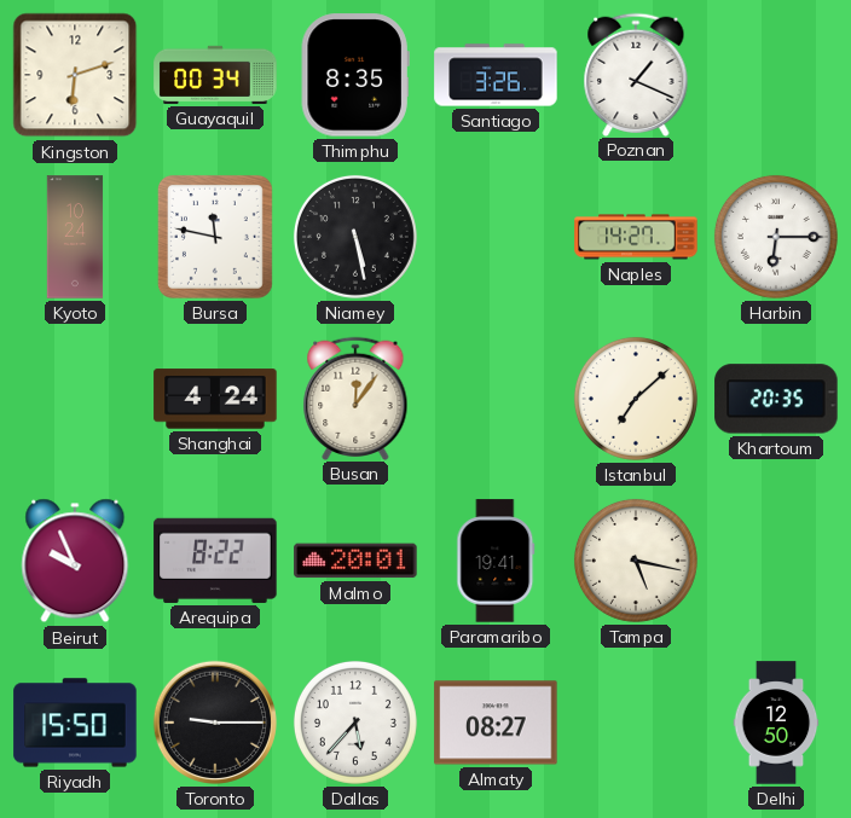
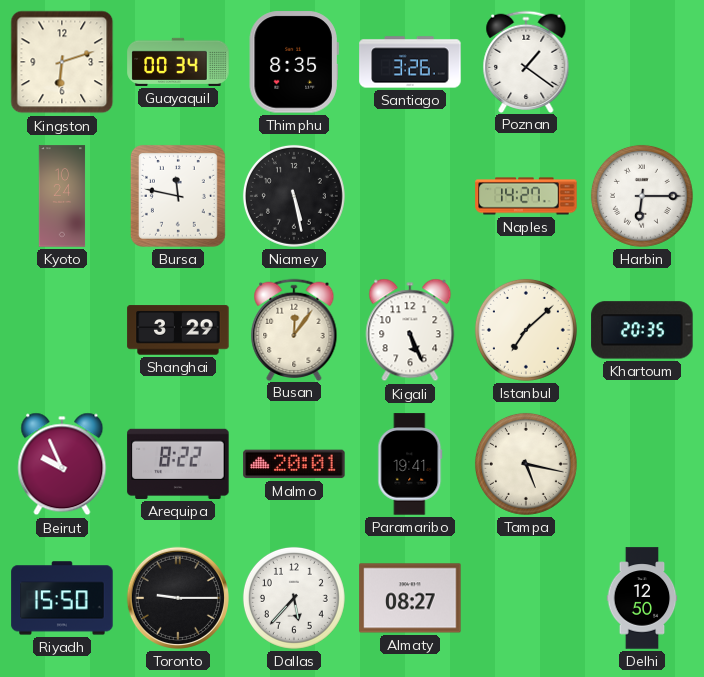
Poznan: 1:19 -> 1:21 (526, 61)
Shanghai: 4:24 -> 3:29 (178, 330)
Kigali: none -> 5:26 (410, 330)
